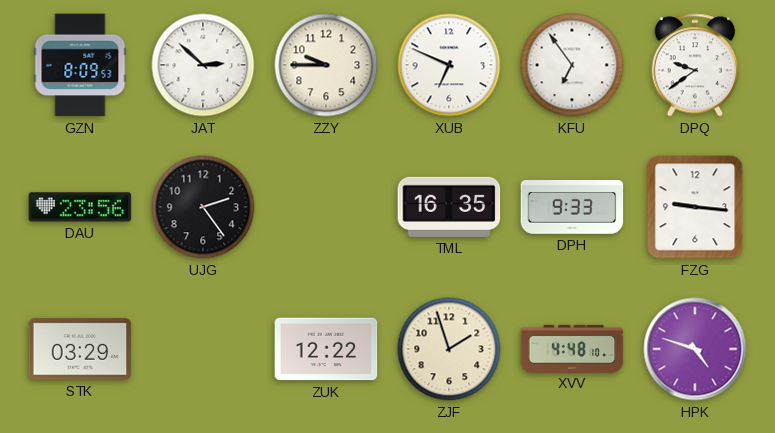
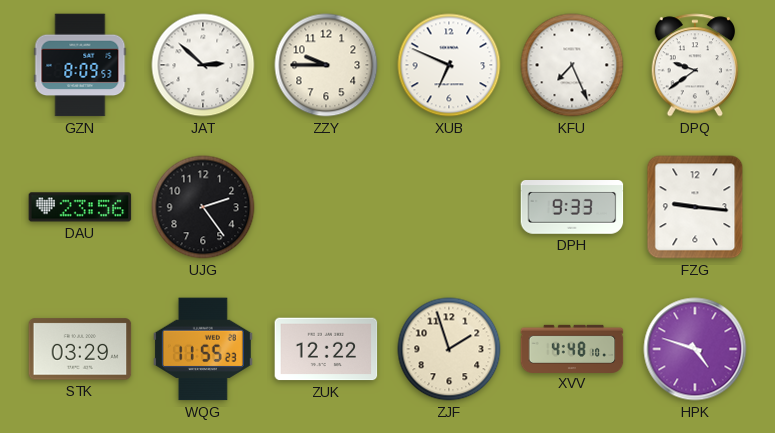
KFU: 6:54 -> 7:26 (572, 65)
TML: 16:35 -> none (449, 207)
WQG: none -> 11:55 (203, 349)
